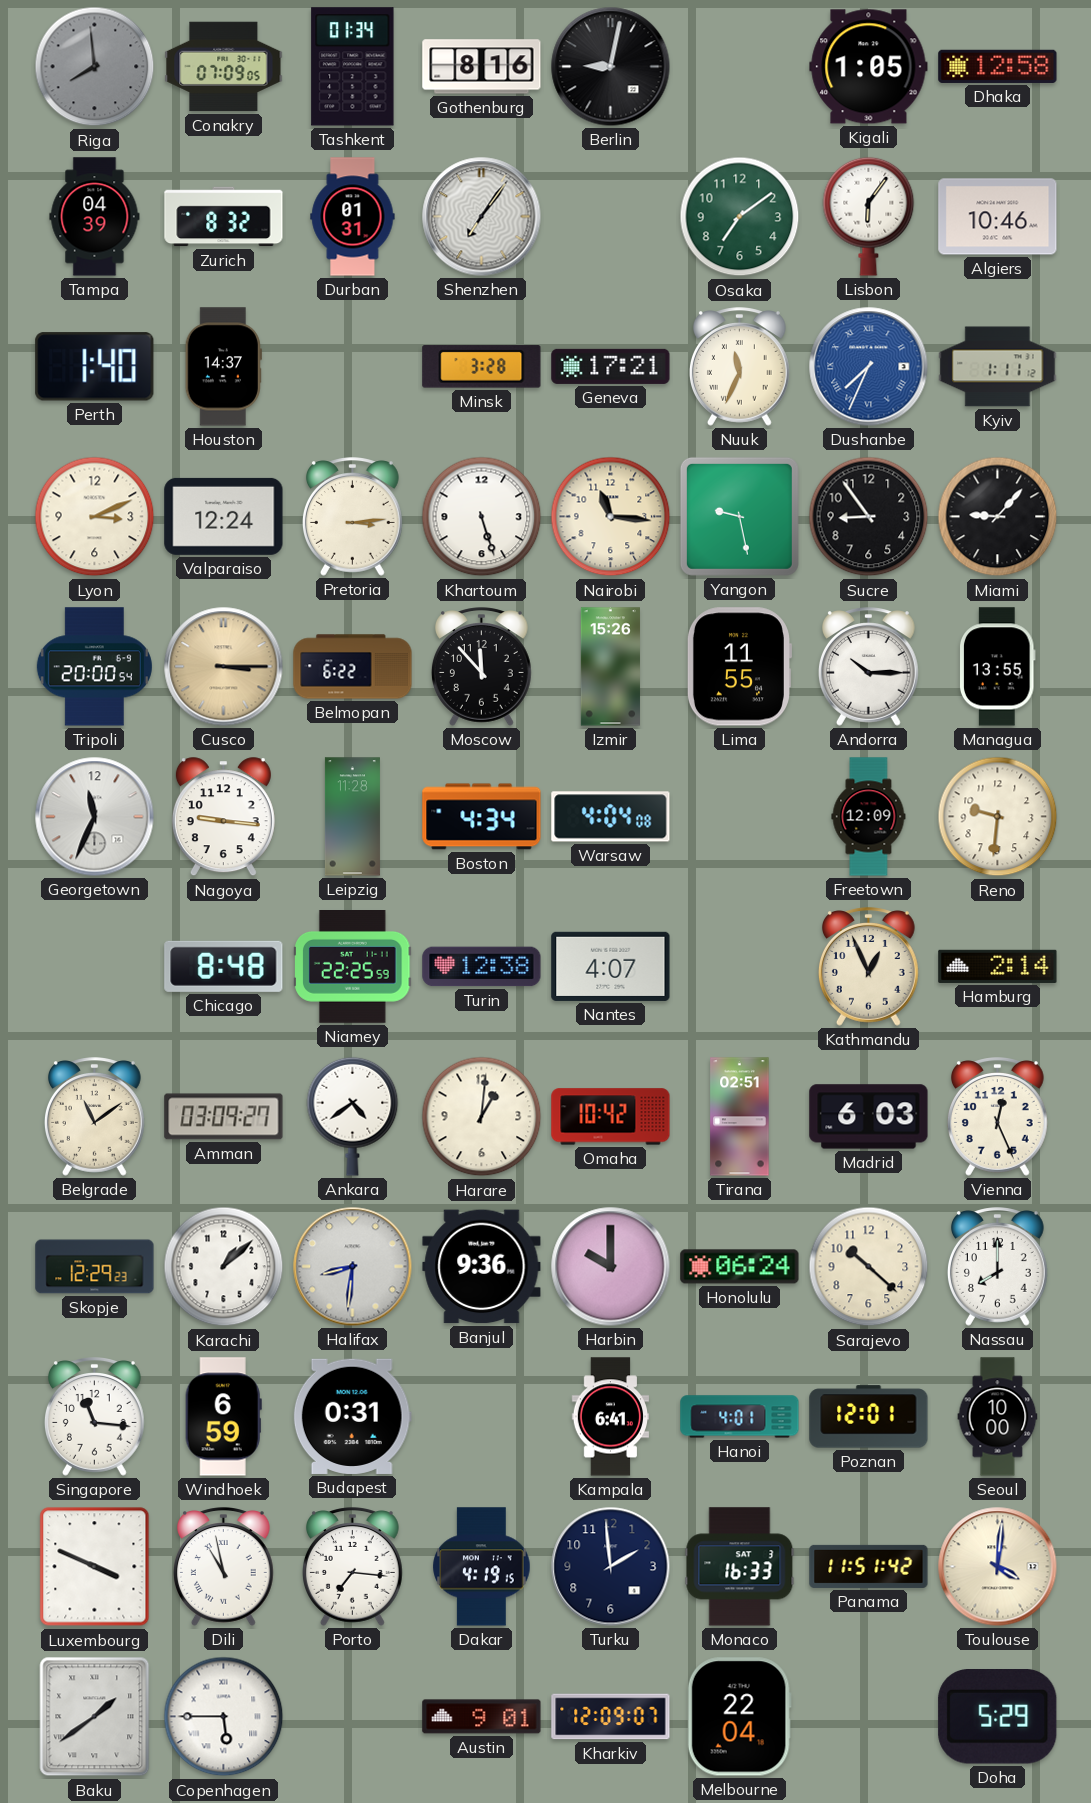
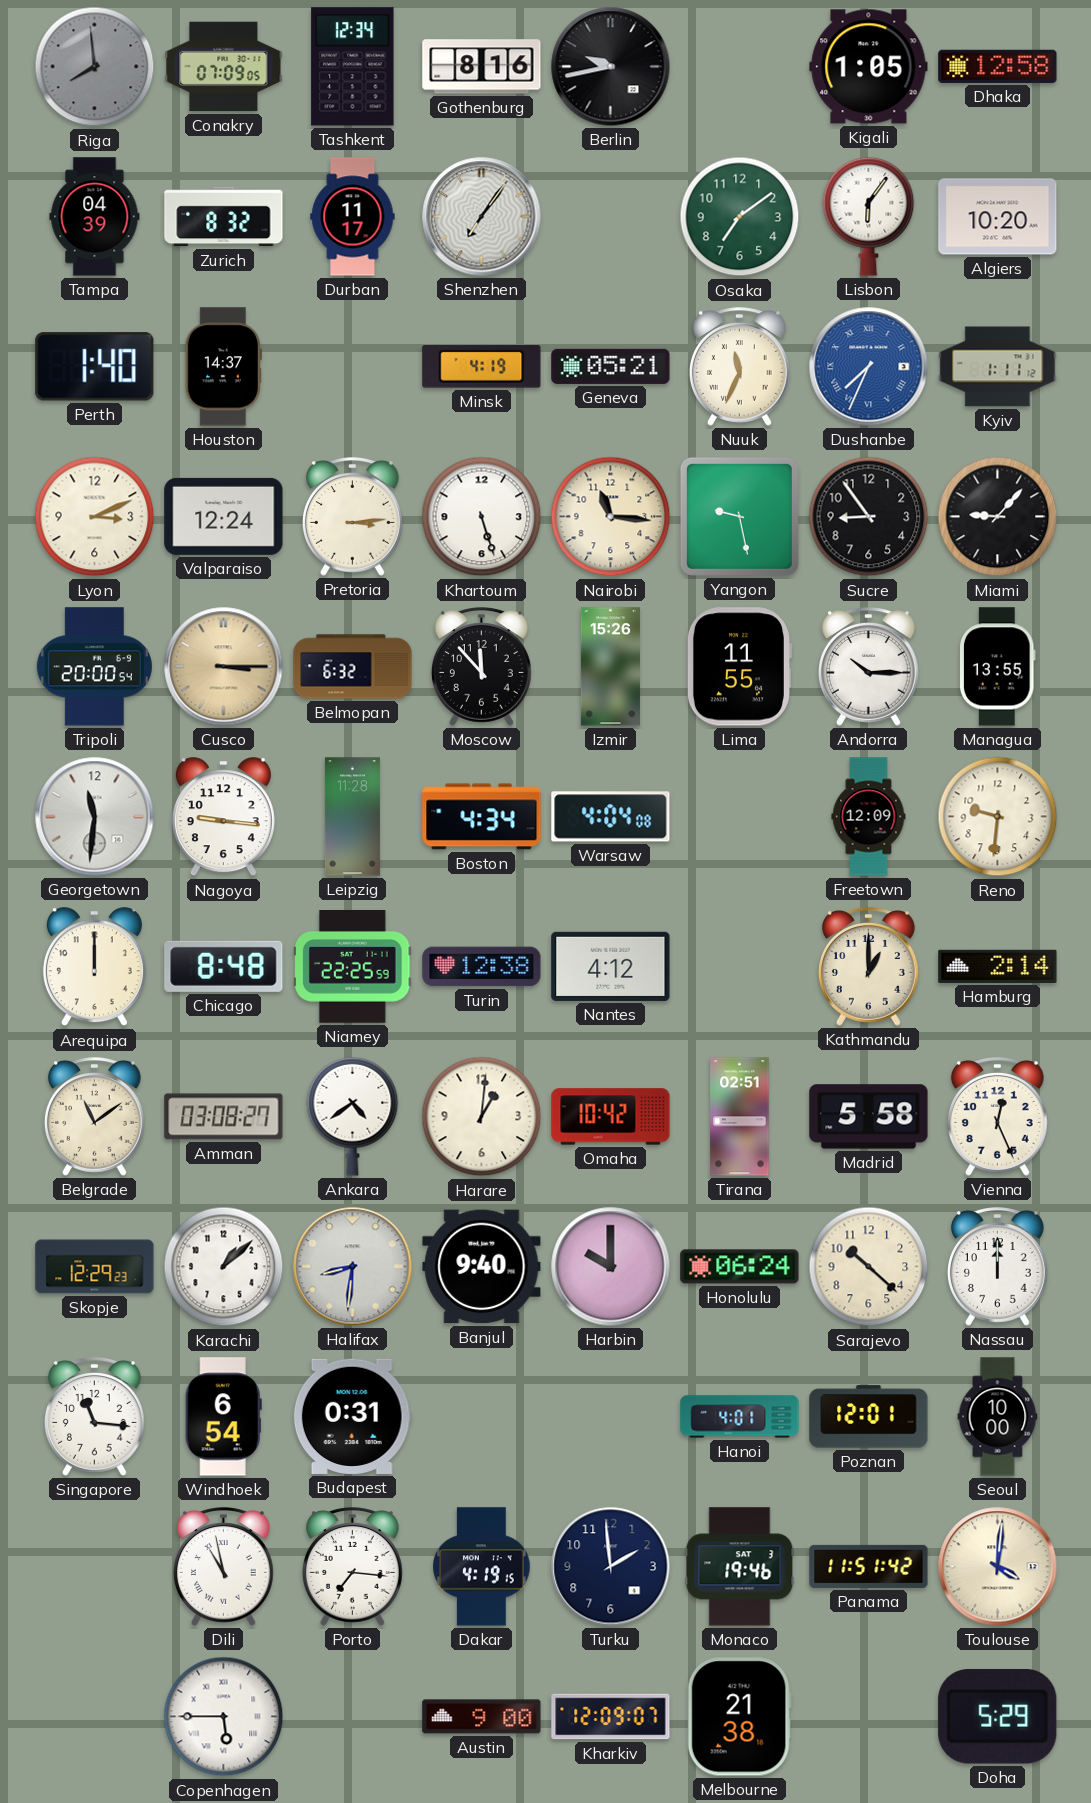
Tashkent: 01:34 -> 12:34 (353, 67)
Berlin: 9:02 -> 9:43 (611, 67)
Durban: 01:31 -> 11:17 (353, 217)
Algiers: 10:46 -> 10:20 (998, 217)
Minsk: 3:28 -> 4:19 (482, 367)
Geneva: 17:21 -> 05:21 (611, 366)
Belmopan: 6:22 -> 6:32 (353, 667)
Georgetown: 11:34 -> 11:31 (95, 817)
Arequipa: none -> 12:00 (94, 967)
Nantes: 4:07 -> 4:12 (611, 966)
Kathmandu: 12:56 -> 1:00 (868, 967)
Amman: 03:09 -> 03:08 (224, 1117)
Madrid: 6:03 -> 5:58 (869, 1117)
Banjul: 9:36 -> 9:40 (482, 1267)
Nassau: 8:00 -> 12:00 (997, 1267)
Windhoek: 6:59 -> 6:54 (223, 1417)
Kampala: 6:41 -> none (611, 1417)
Luxembourg: 3:49 -> none (95, 1567)
Monaco: 16:33 -> 19:46 (740, 1567)
Baku: 1:39 -> none (95, 1717)
Austin: 9:01 -> 9:00 (482, 1717)
Melbourne: 22:04 -> 21:38 (739, 1717)
